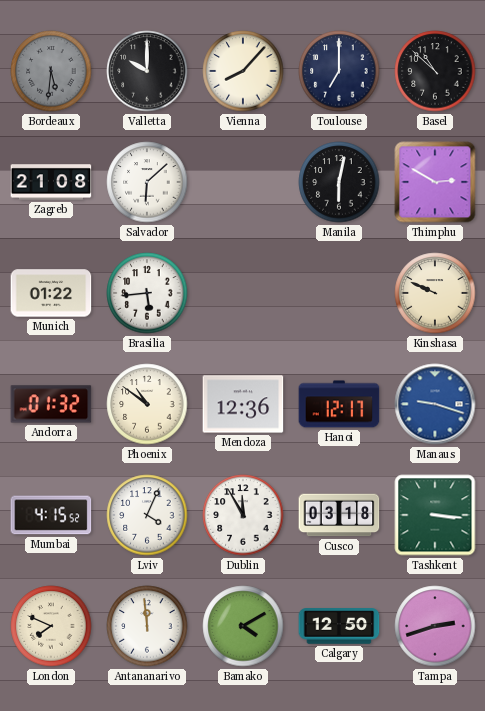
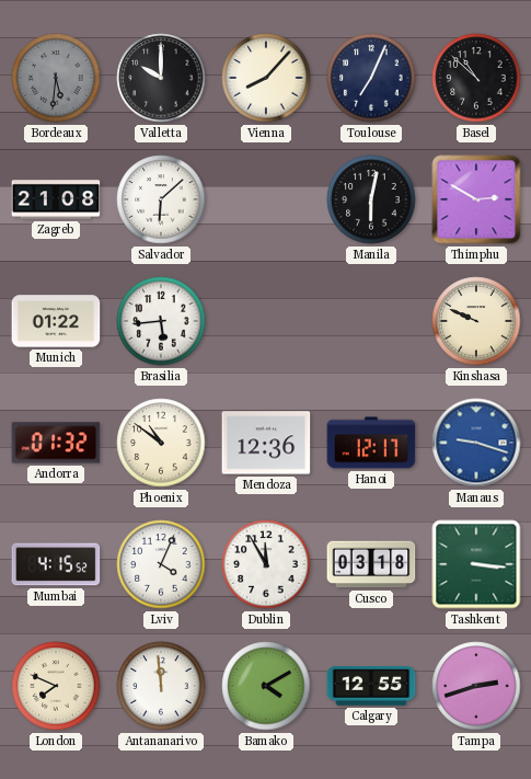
Toulouse: 7:00 -> 7:04 (371, 78)
Calgary: 12:50 -> 12:55 (371, 686)
